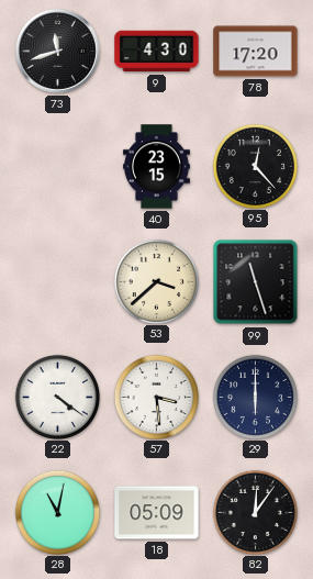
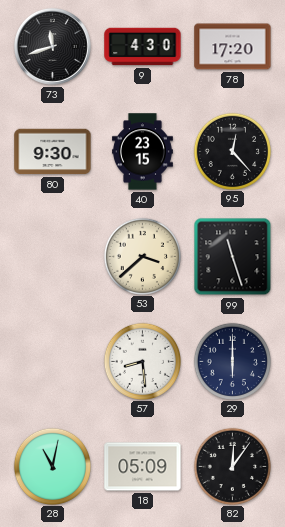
80: none -> 9:30 (53, 152)
22: 4:21 -> none (57, 397)
57: 3:29 -> 8:29 (142, 361)
